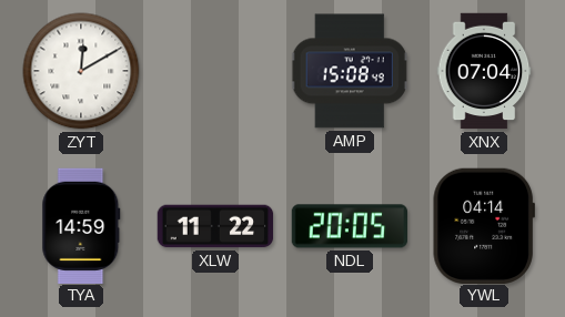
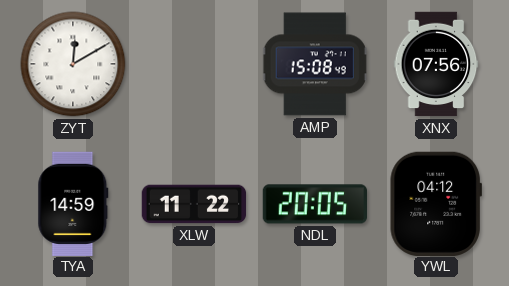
XNX: 07:04 -> 07:56 (436, 64)
YWL: 04:14 -> 04:12 (436, 203)
